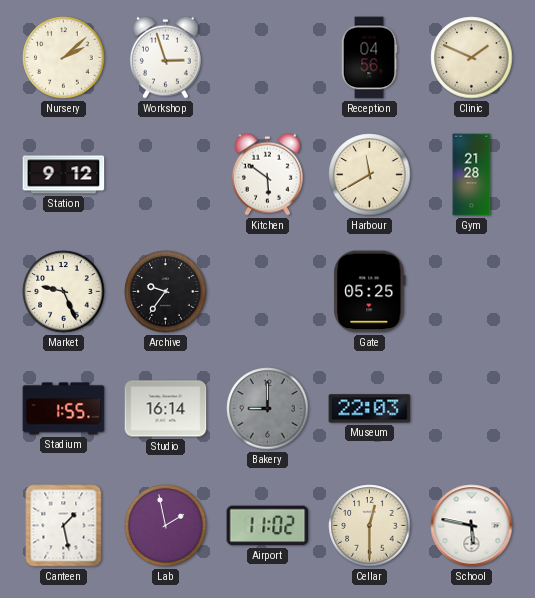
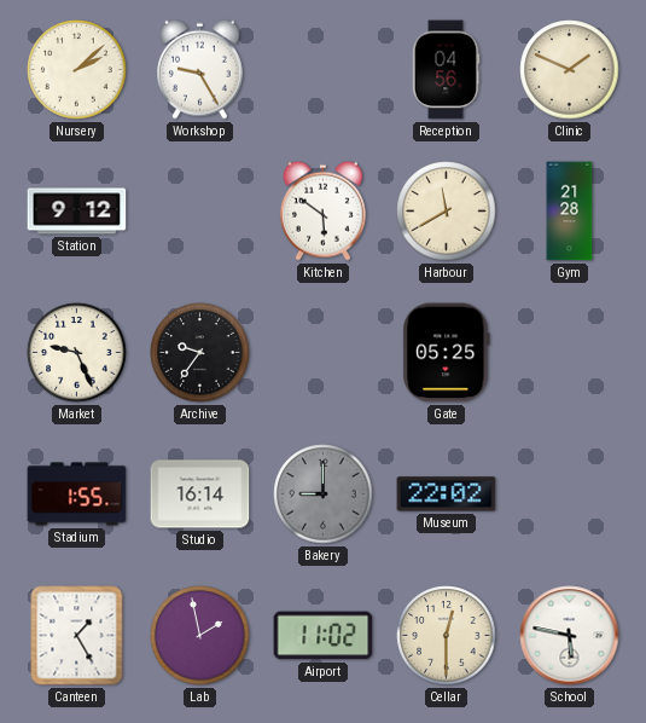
Workshop: 2:57 -> 9:25 (199, 69)
Museum: 22:03 -> 22:02 (447, 494)
Canteen: 1:28 -> 1:25 (77, 636)
